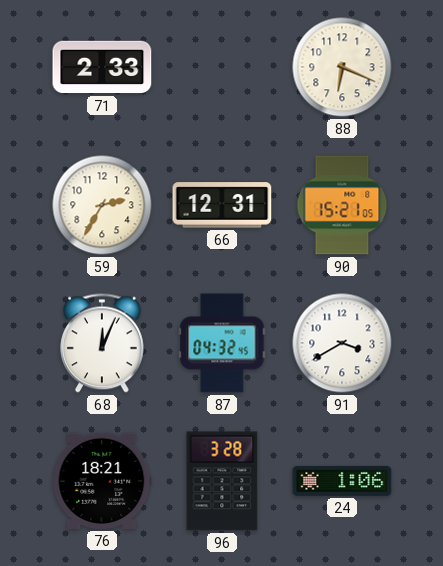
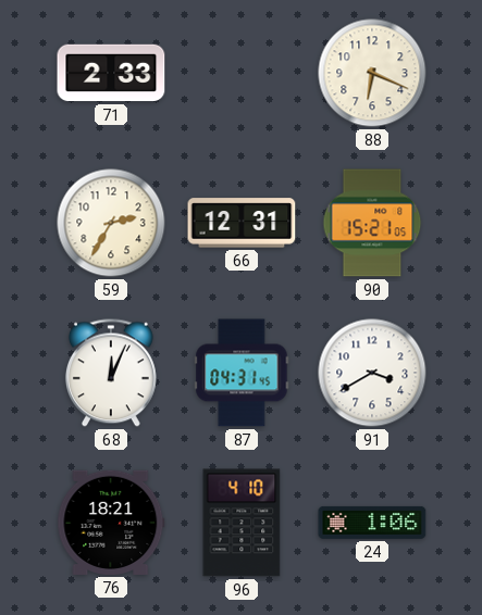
87: 04:32 -> 04:31 (242, 373)
96: 3:28 -> 4:10 (242, 523)
